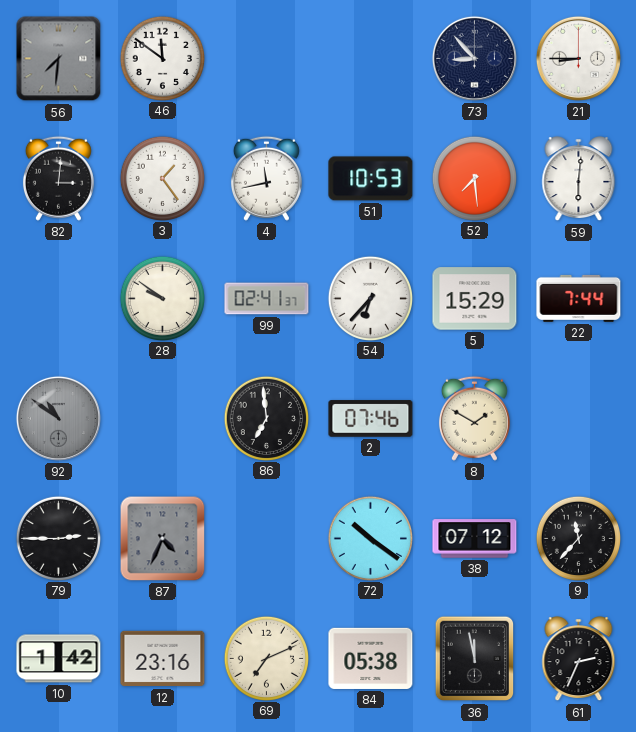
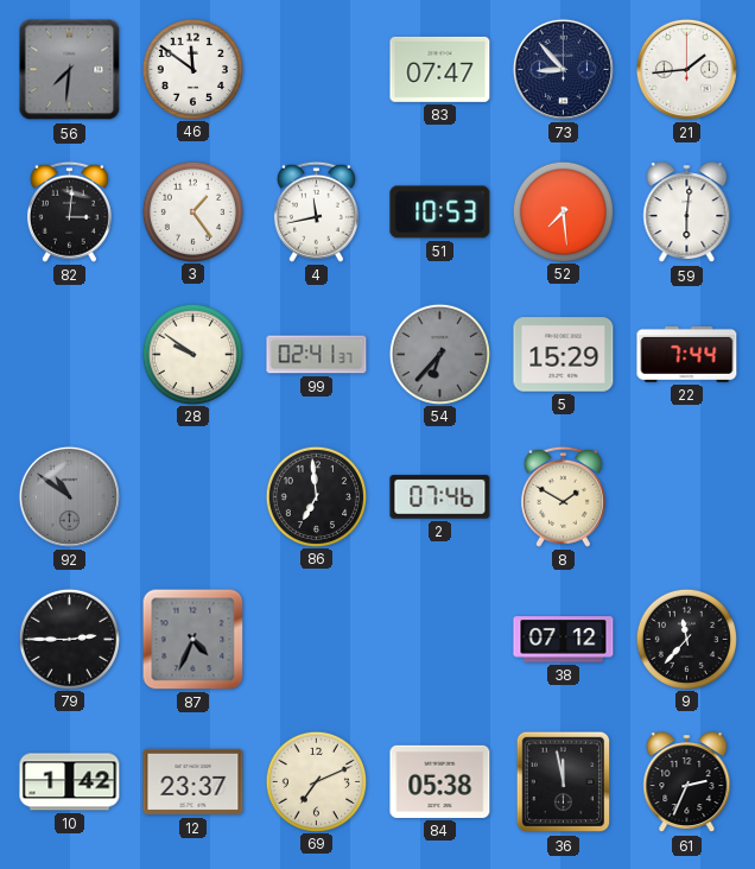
83: none -> 07:47 (440, 69)
21: 8:45 -> 1:44 (686, 69)
54 dial: white -> grey (439, 354)
72: 10:21 -> none (370, 538)
12: 23:16 -> 23:37 (193, 782)
